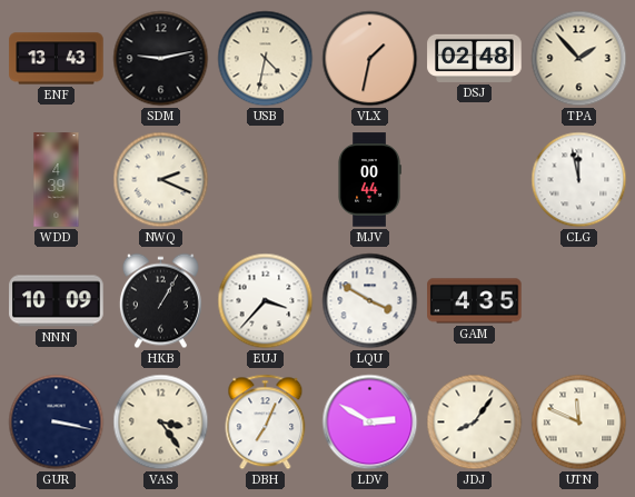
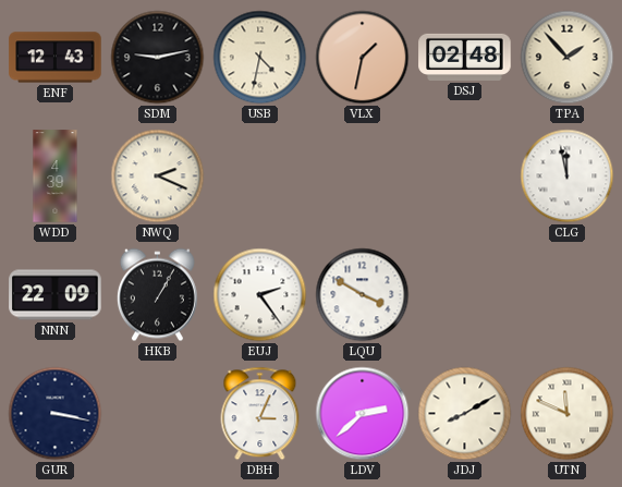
ENF: 13:43 -> 12:43 (56, 58)
MJV: 00:44 -> none (369, 180)
NNN: 10:09 -> 22:09 (56, 295)
EUJ: 3:37 -> 2:24 (260, 295)
GAM: 4:35 -> none (475, 301)
VAS: 3:24 -> none (161, 423)
DBH: 7:04 -> 3:04 (260, 414)
LDV: 2:50 -> 2:38 (363, 414)
JDJ: 8:06 -> 8:10 (465, 414)
